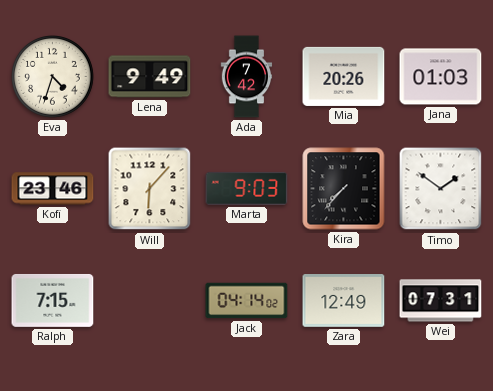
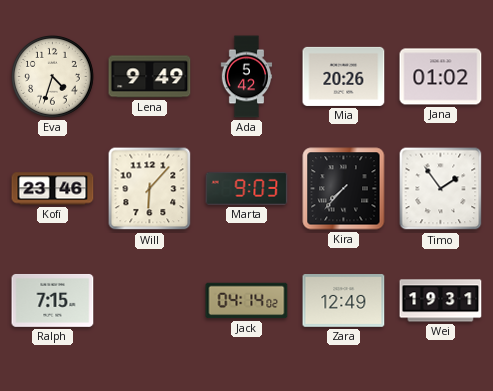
Ada: 7:42 -> 5:42 (247, 77)
Jana: 01:03 -> 01:02 (441, 77)
Timo: 1:51 -> 1:54 (441, 189)
Wei: 07:31 -> 19:31 (441, 301)
